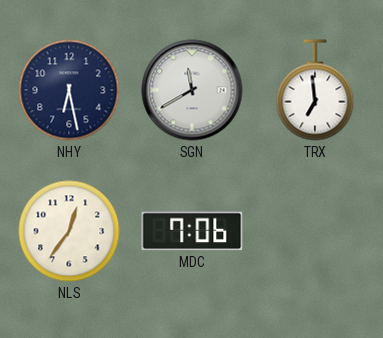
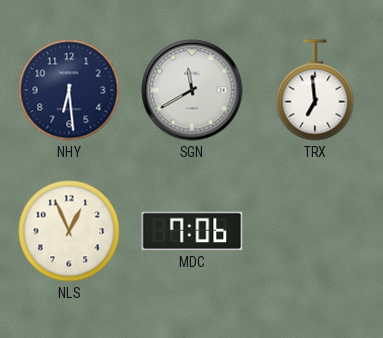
NHY: 6:28 -> 6:29 (69, 90)
NLS: 12:36 -> 12:56 (69, 231)
